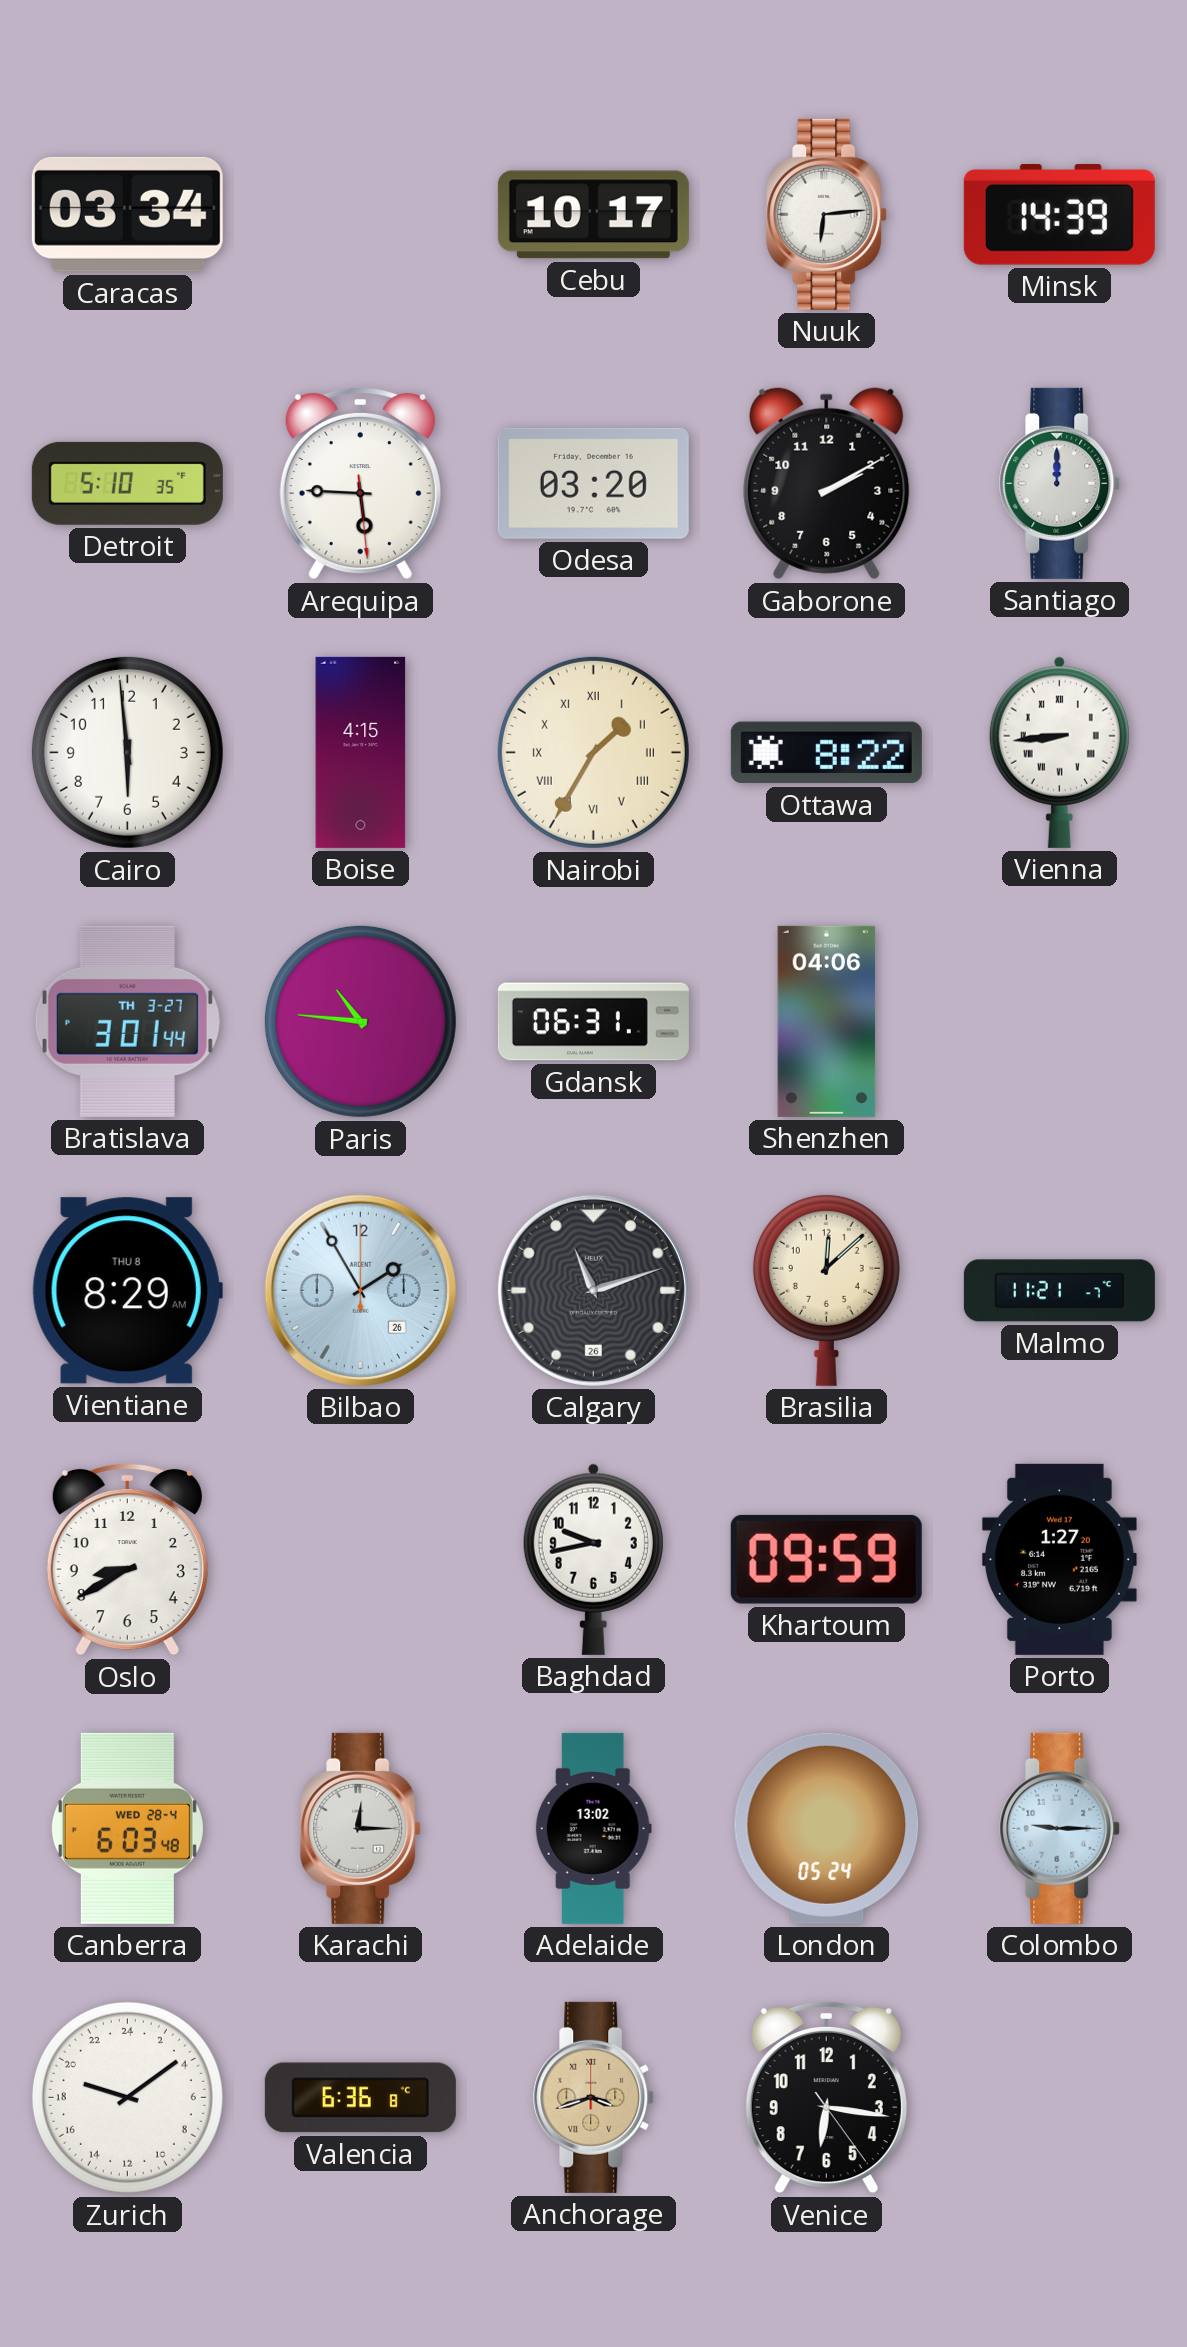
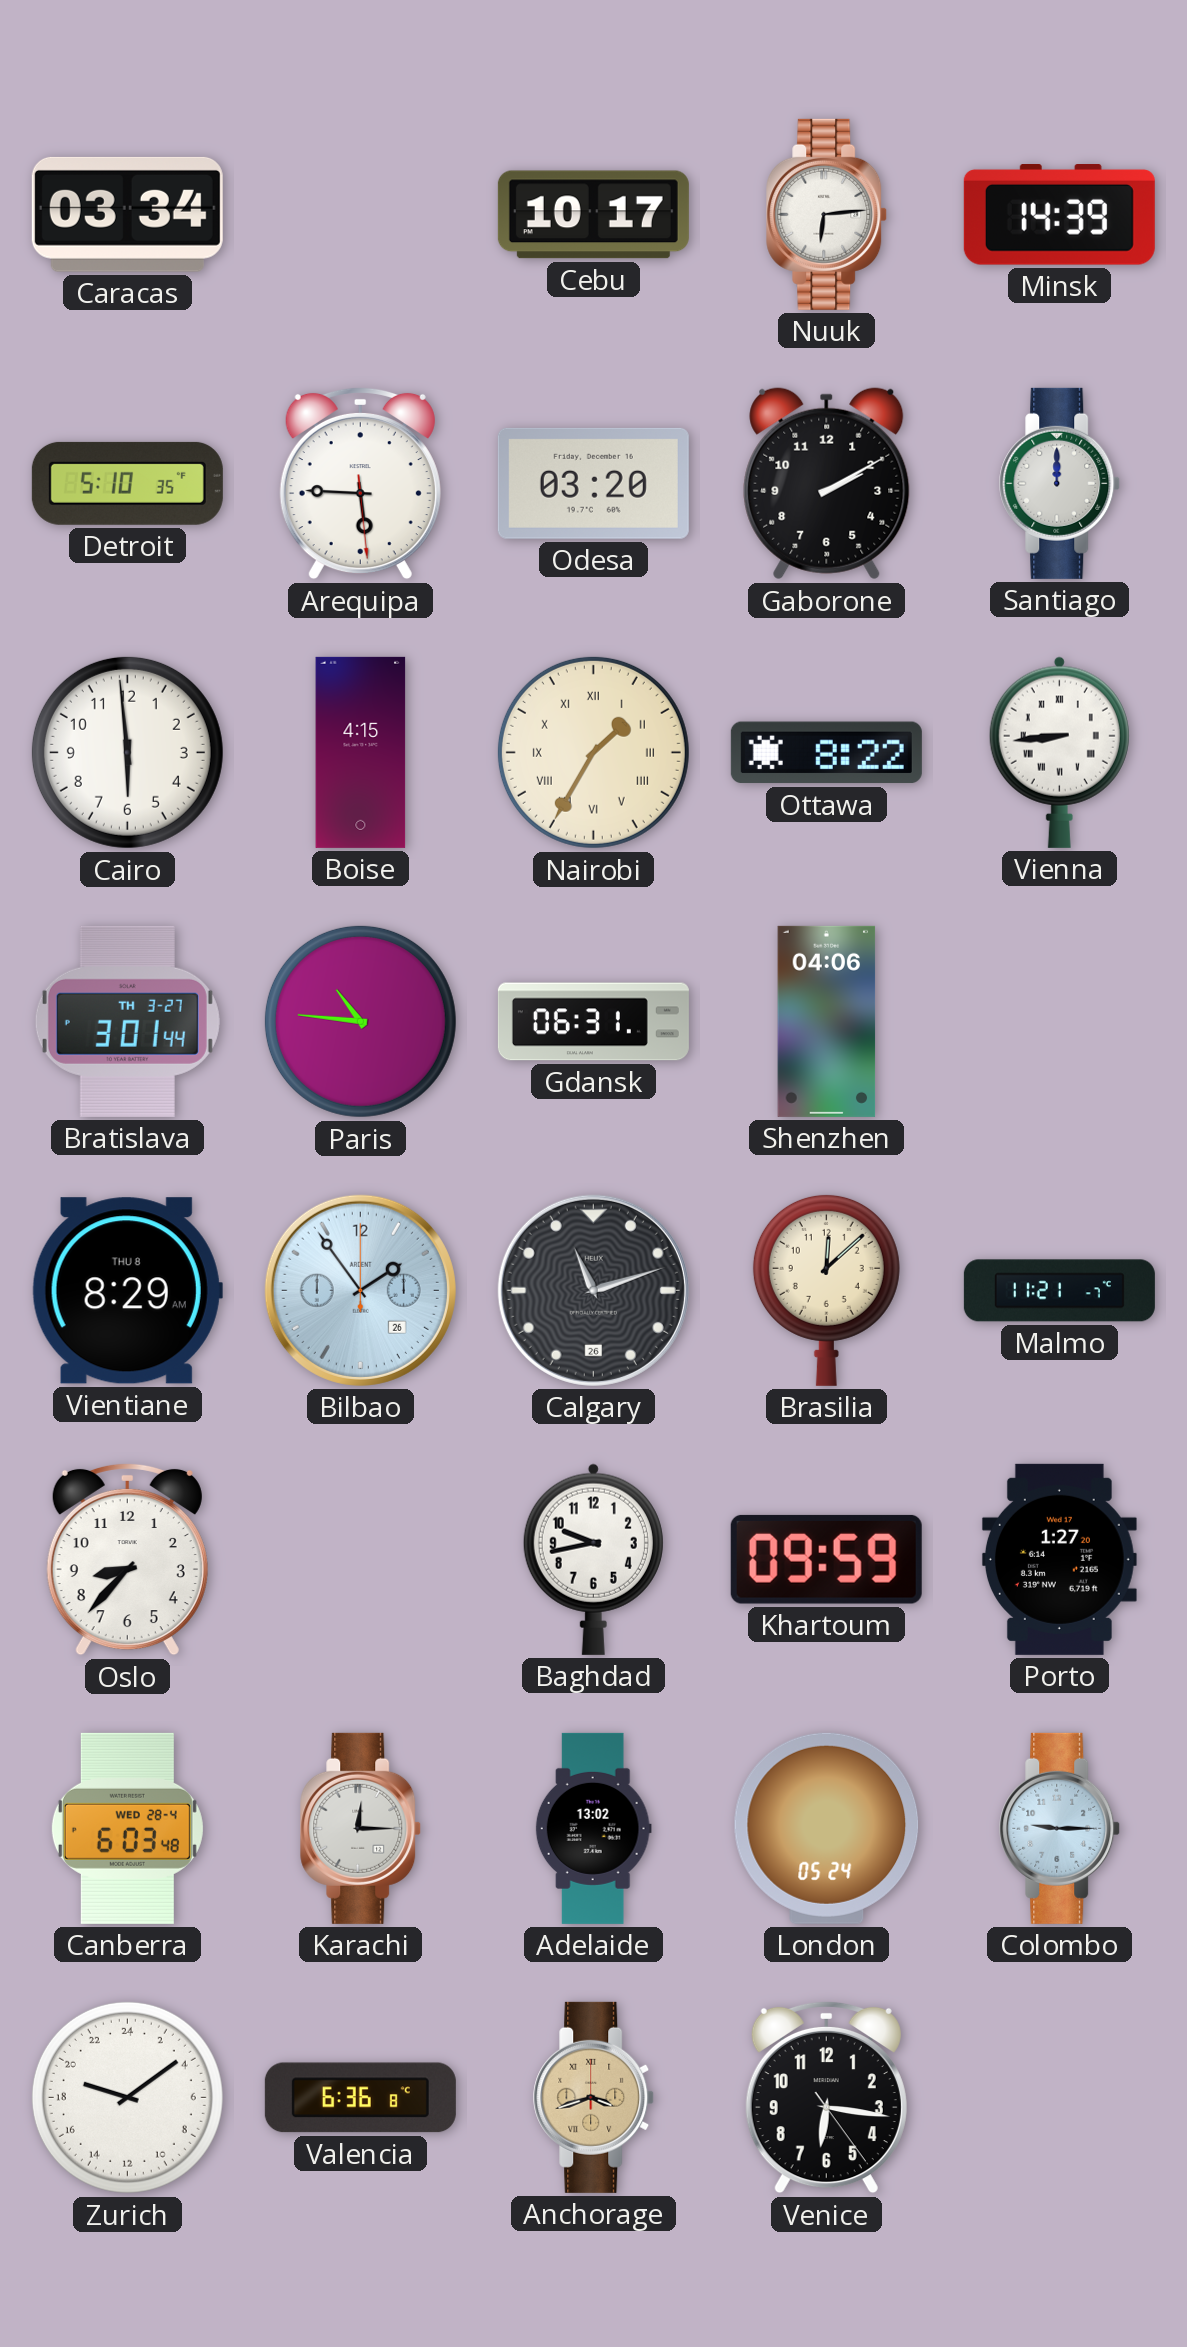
Bilbao: 1:55 -> 1:54 (360, 1290)
Oslo: 8:40 -> 8:37 (127, 1559)
